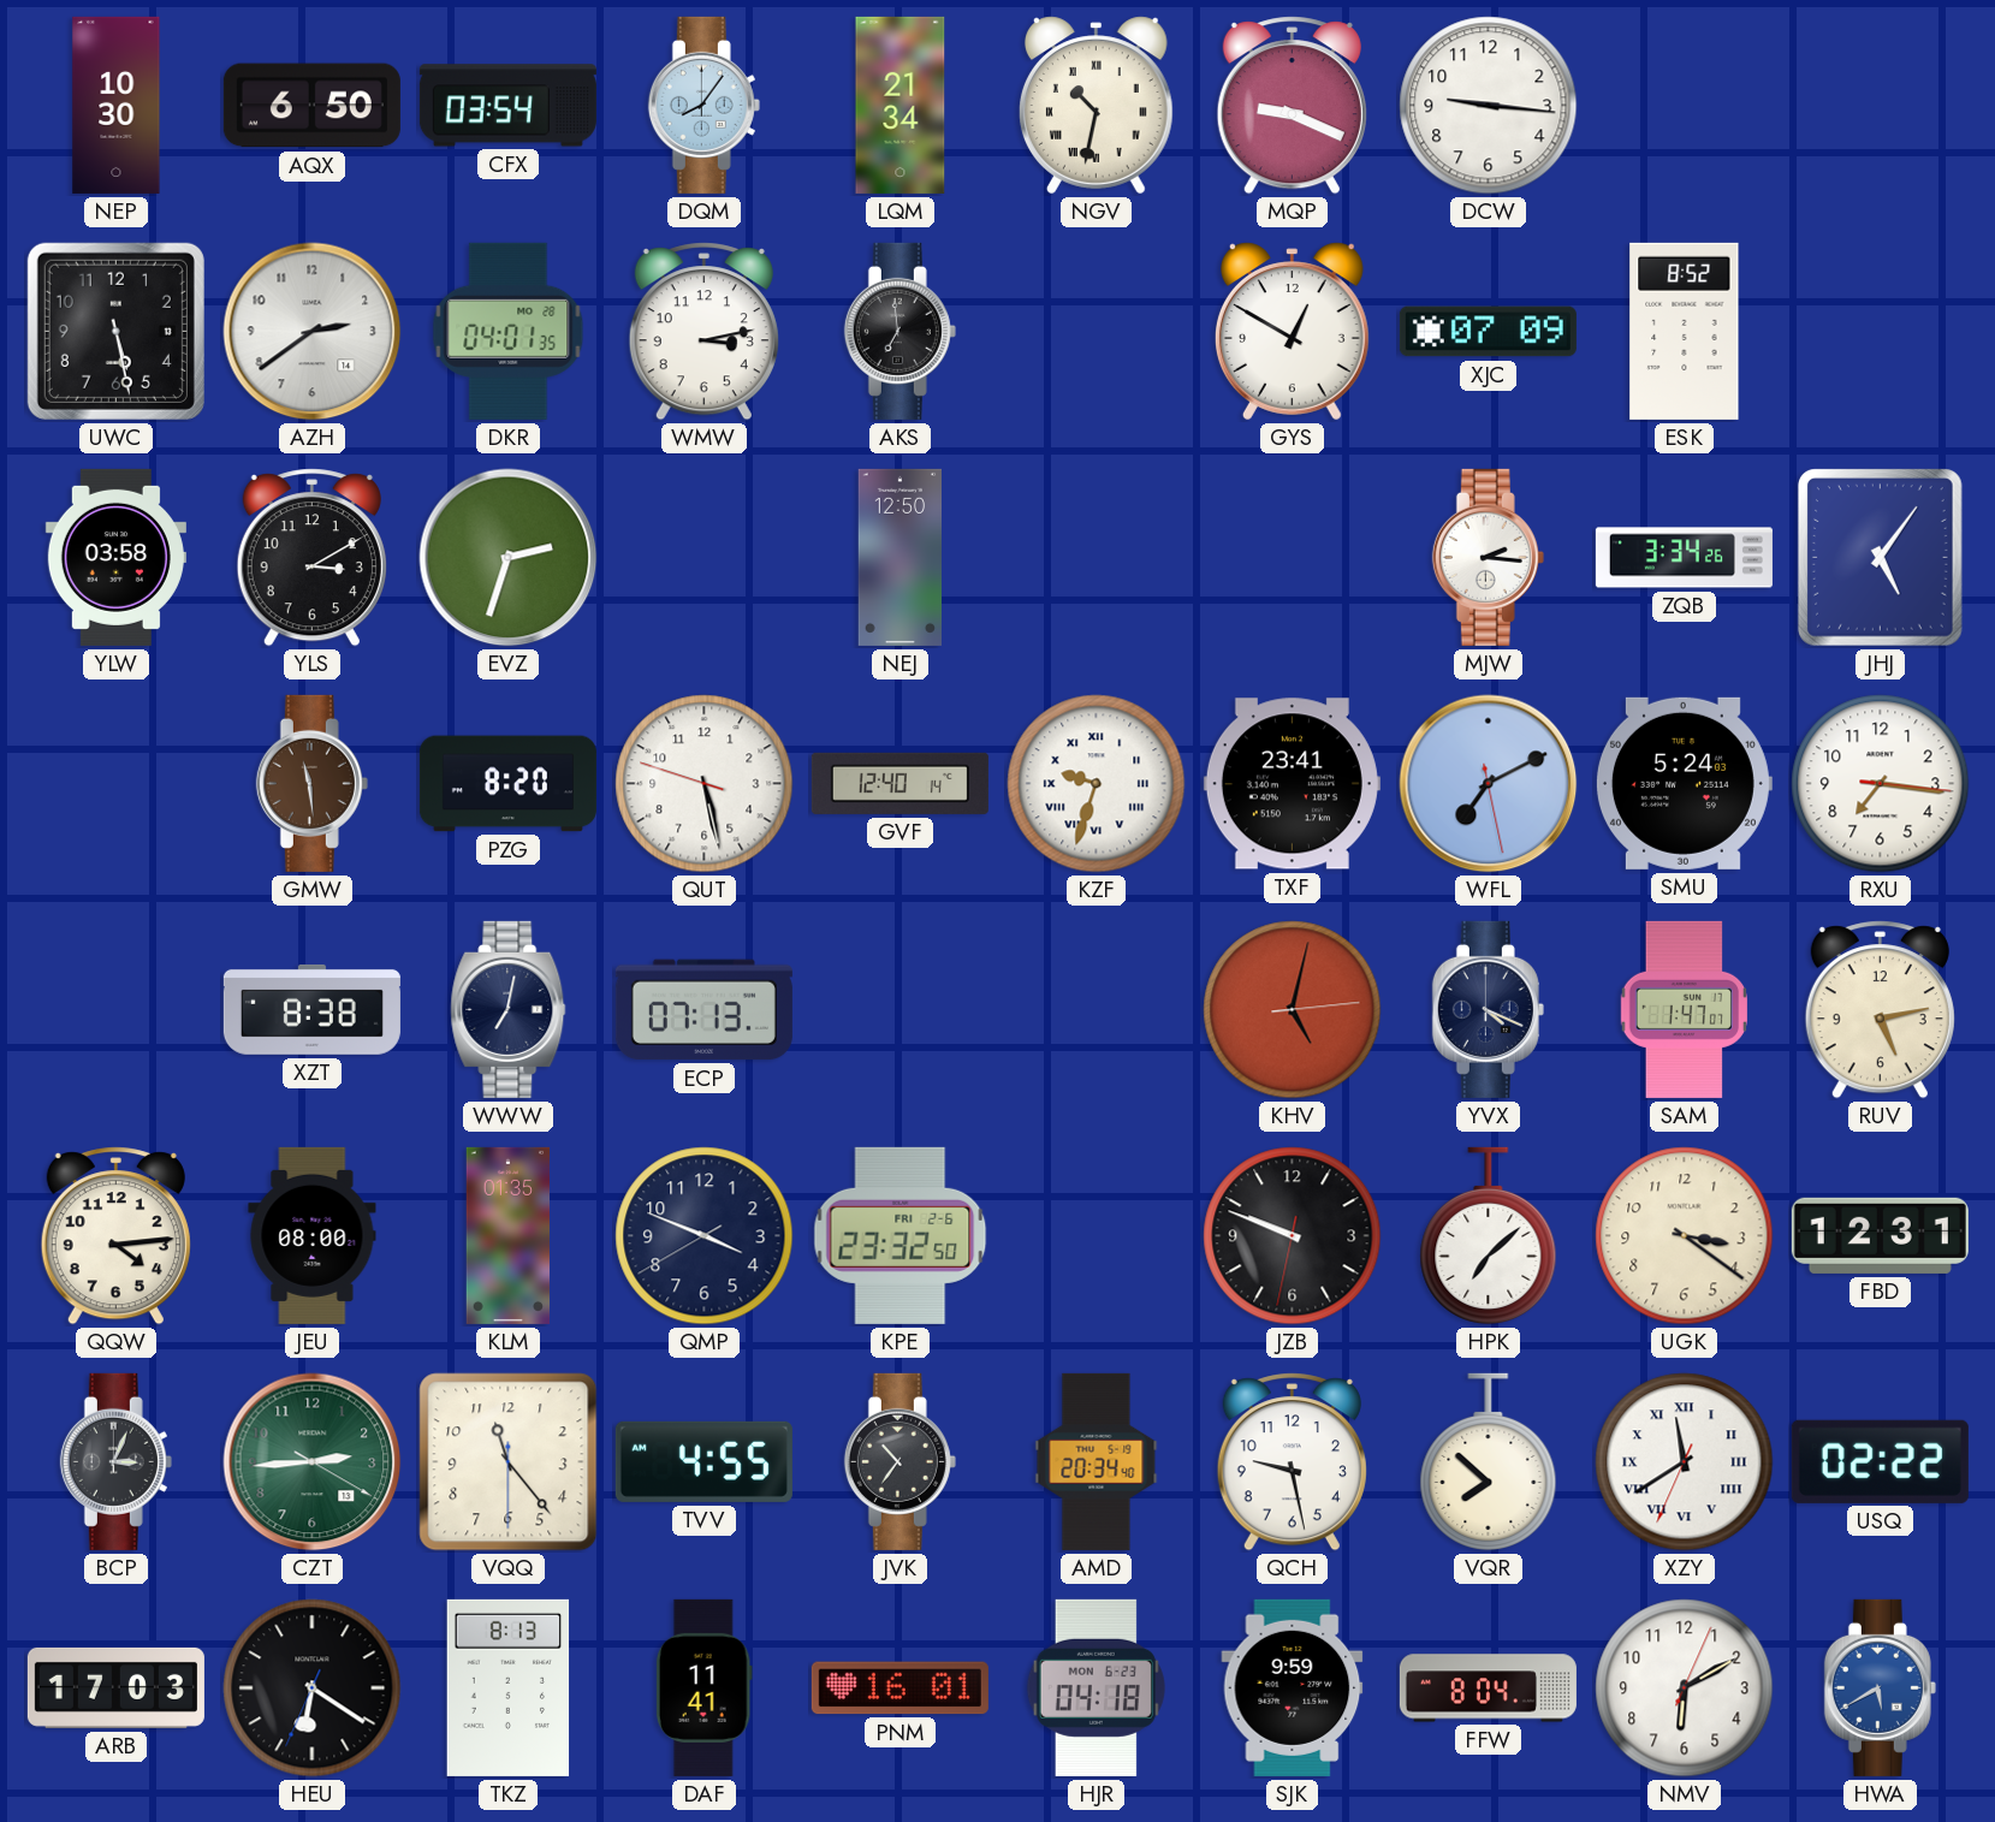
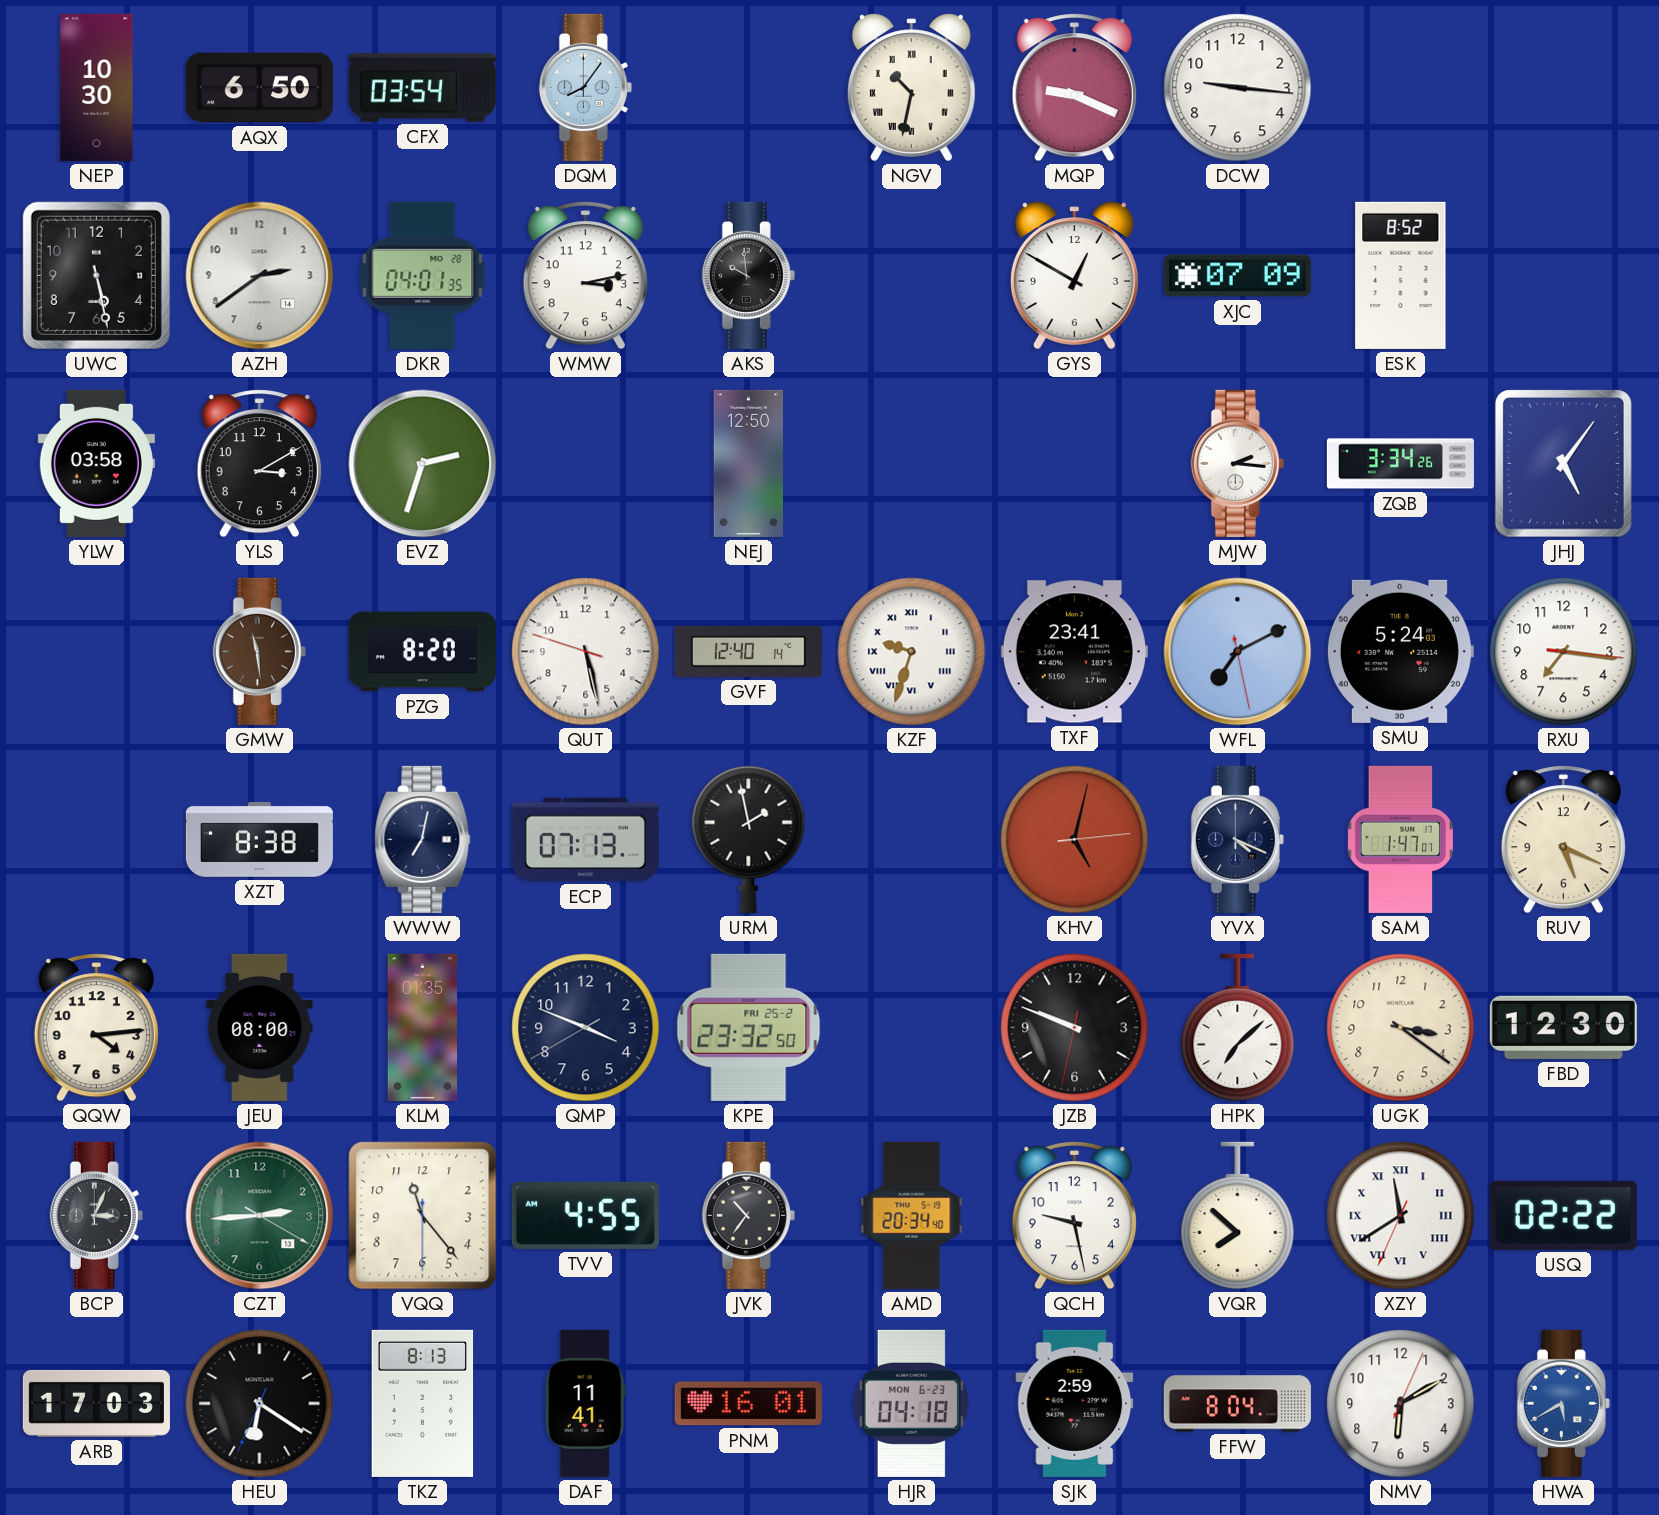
LQM: 21:34 -> none (901, 105)
AKS: 6:59 -> 9:59 (748, 275)
URM: none -> 1:58 (749, 839)
RUV: 5:13 -> 5:19 (1563, 840)
KPE date: FRI 2-6 -> FRI 25-2 (749, 1027)
FBD: 12:31 -> 12:30 (1563, 1027)
SJK: 9:59 -> 2:59 (1075, 1403)
